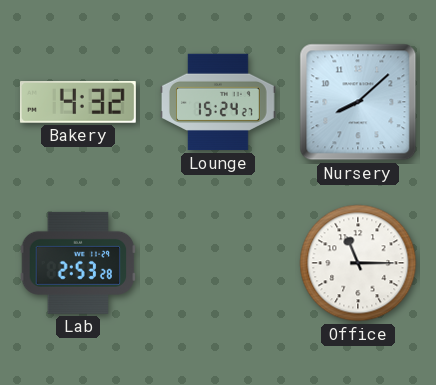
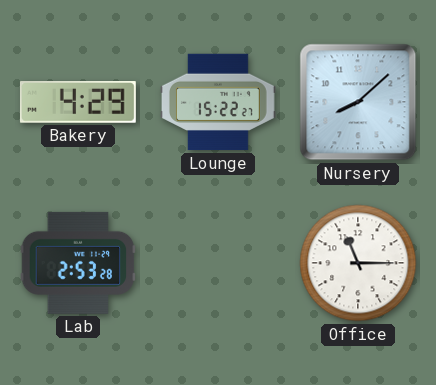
Bakery: 4:32 -> 4:29 (78, 102)
Lounge: 15:24 -> 15:22 (219, 102)
